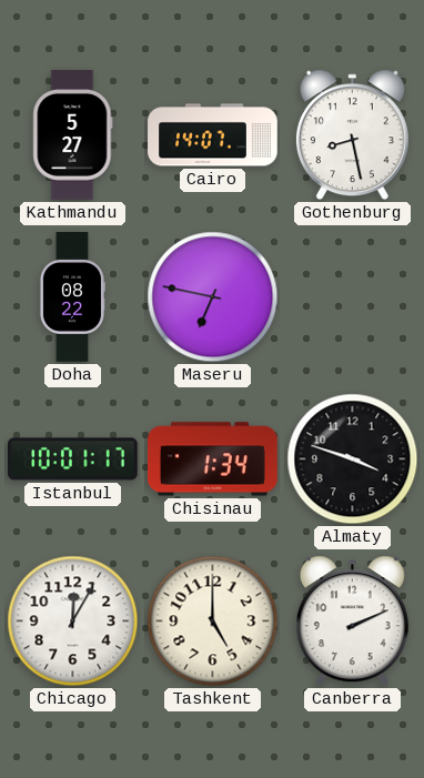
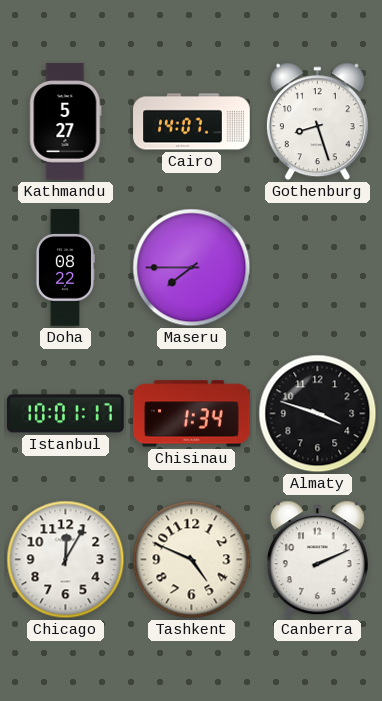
Gothenburg: 8:28 -> 8:27 (317, 122)
Maseru: 6:47 -> 7:45 (192, 268)
Tashkent: 5:00 -> 4:49 (192, 560)
